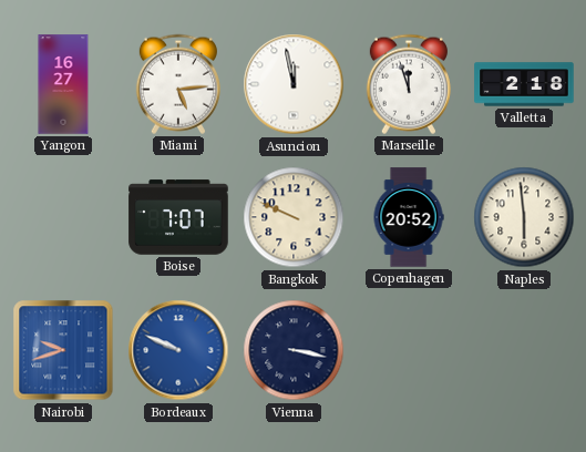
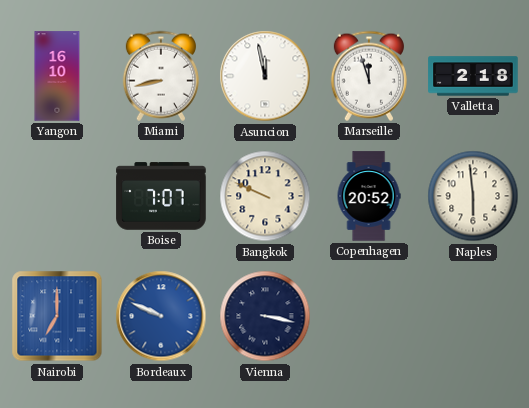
Yangon: 16:27 -> 16:10 (57, 76)
Miami: 5:14 -> 8:43 (161, 76)
Nairobi: 9:42 -> 7:00 (57, 316)
